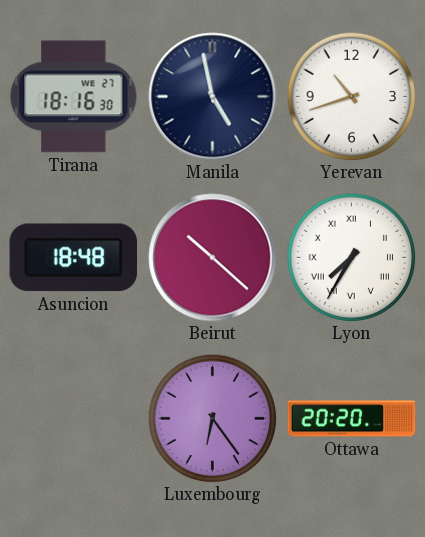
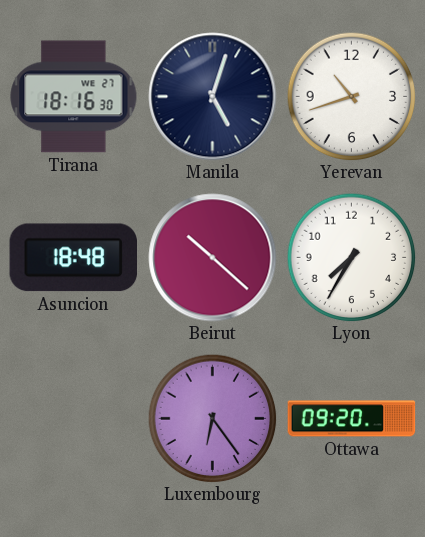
Manila: 4:58 -> 5:03 (213, 97)
Lyon numerals: Roman -> Arabic (351, 257)
Ottawa: 20:20 -> 09:20 (352, 419)
